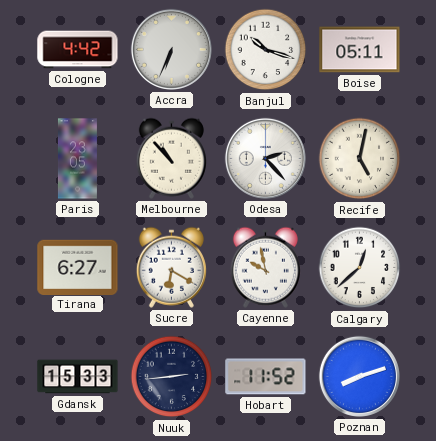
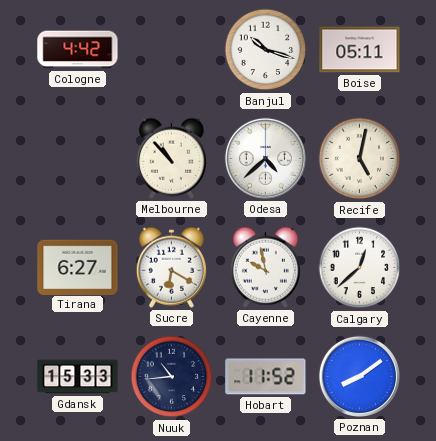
Accra: 6:34 -> none (171, 49)
Paris: 23:05 -> none (77, 159)
Odesa: 2:23 -> 4:38 (265, 158)
Nuuk: 2:44 -> 10:44 (172, 377)
Poznan: 8:12 -> 8:09 (359, 376)
